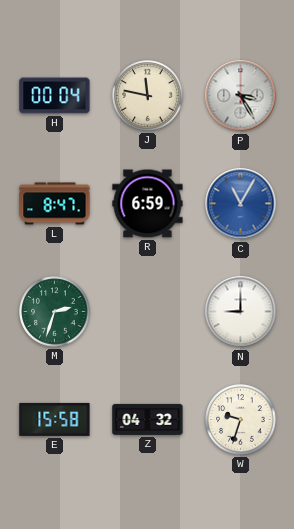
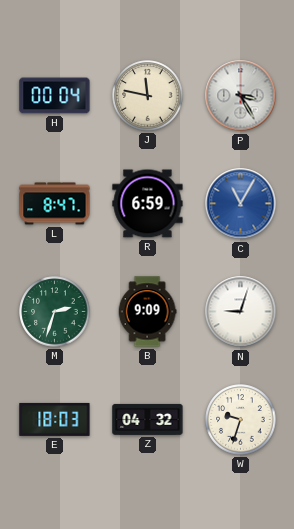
B: none -> 9:09 (147, 312)
N: 9:00 -> 9:03 (241, 312)
E: 15:58 -> 18:03 (55, 419)
